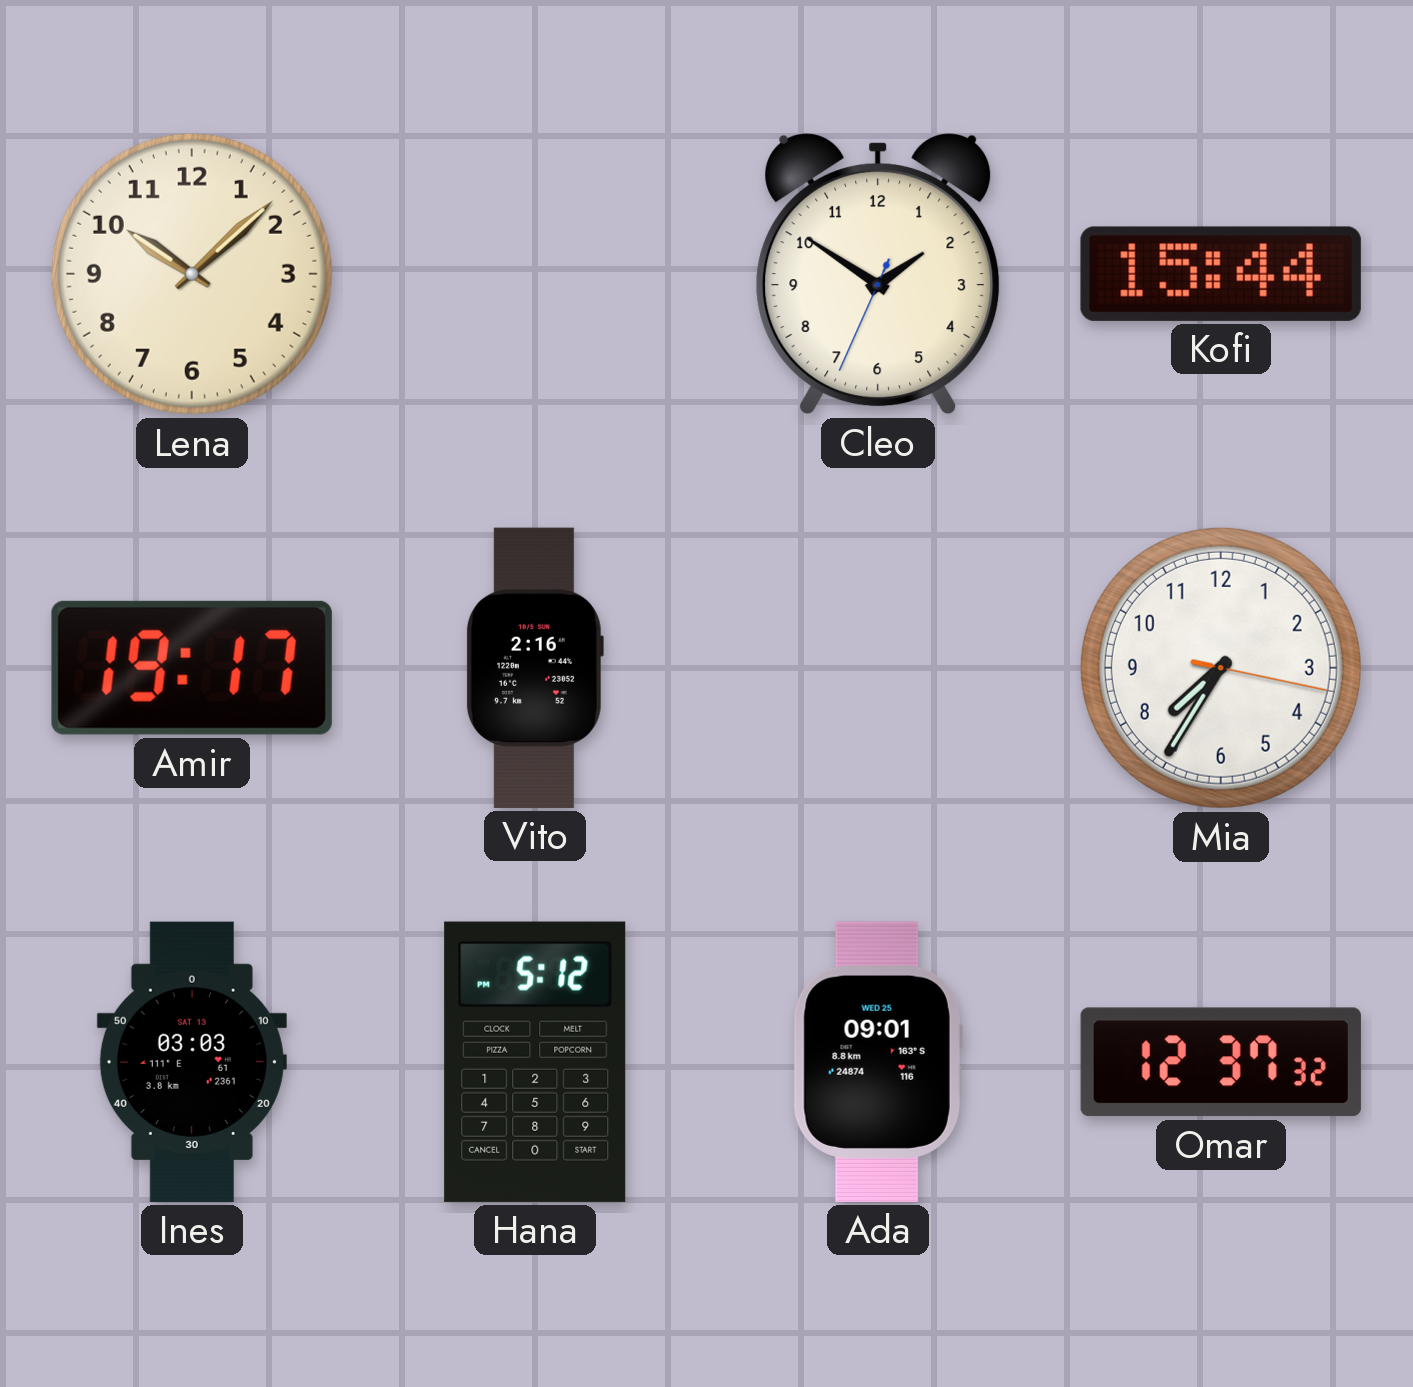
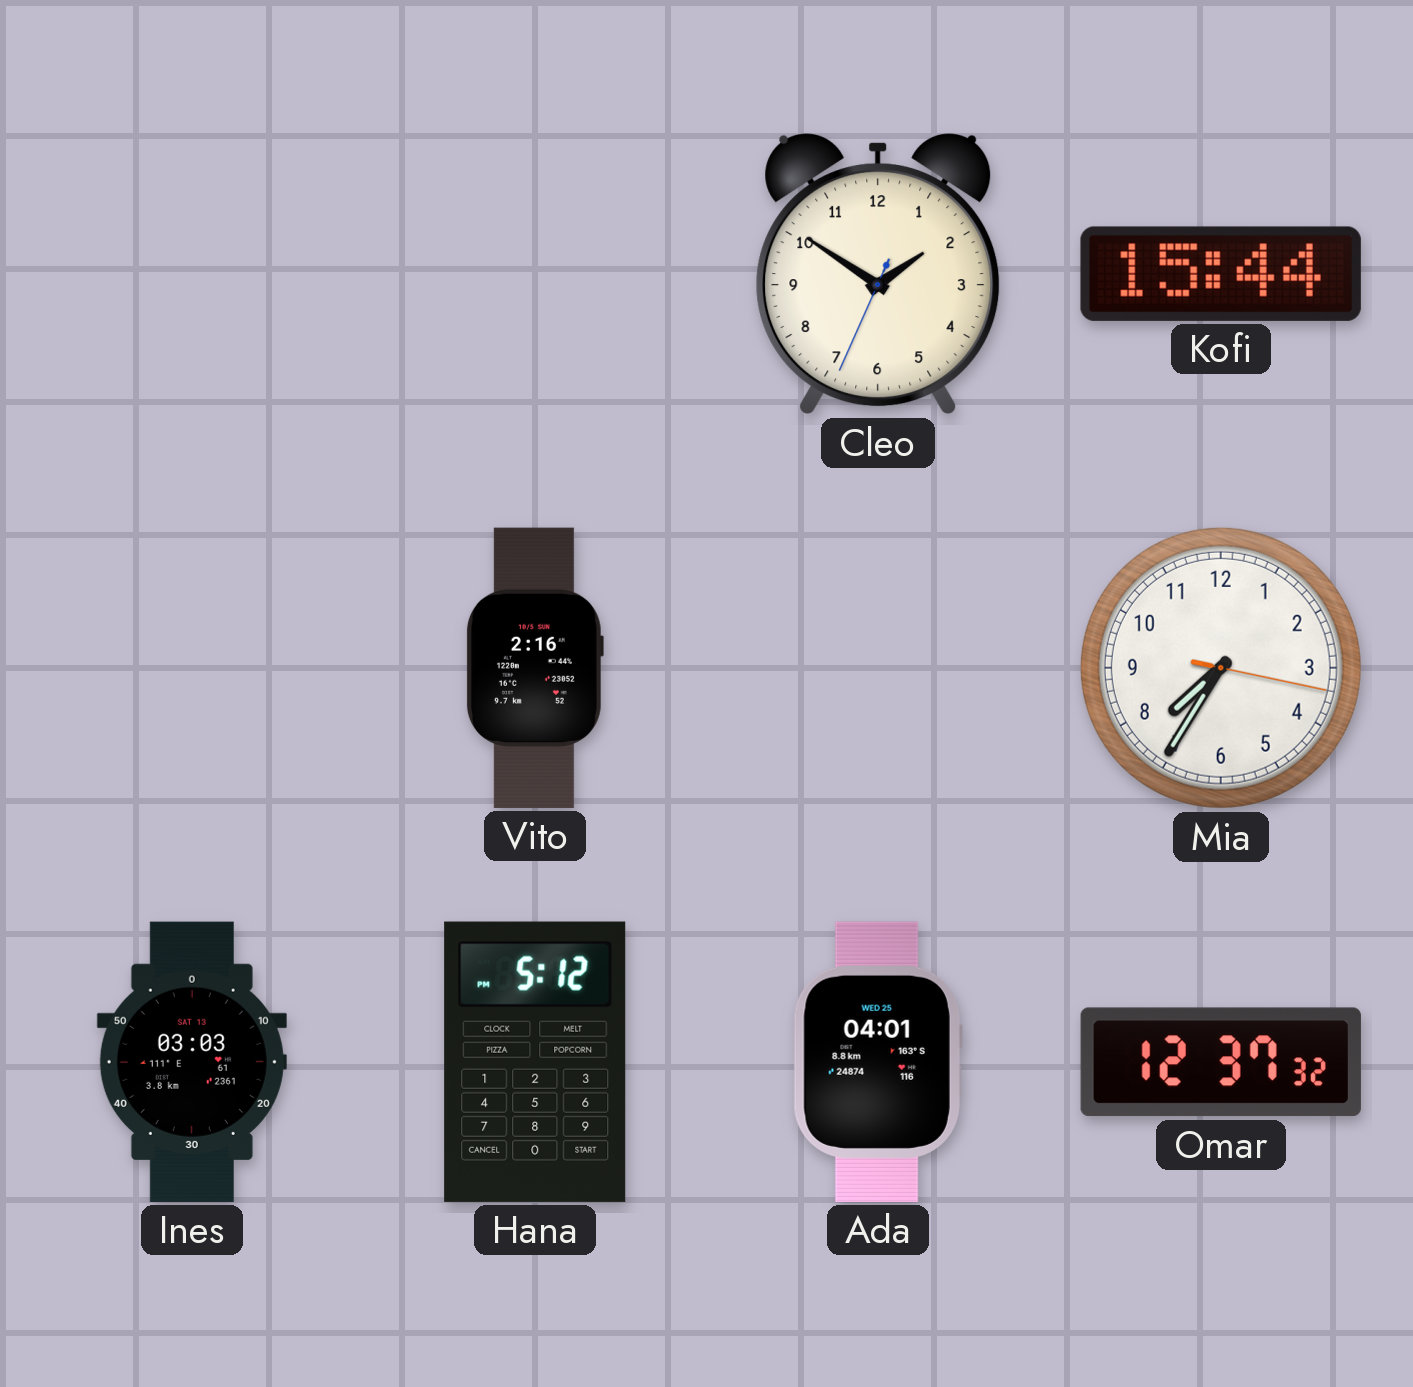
Lena: 10:08 -> none (192, 274)
Amir: 19:17 -> none (192, 668)
Ada: 09:01 -> 04:01 (878, 1062)
